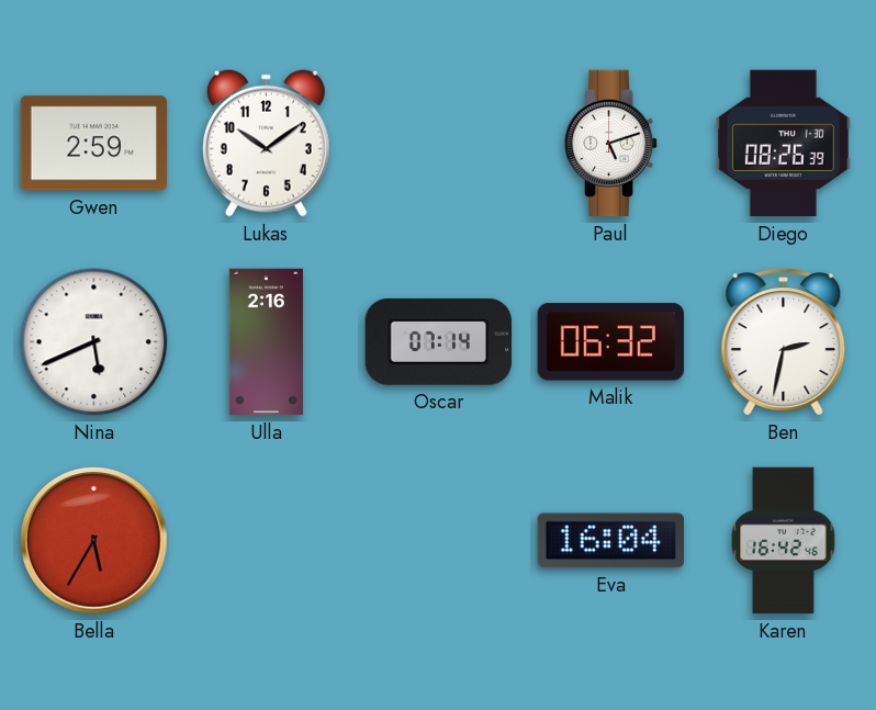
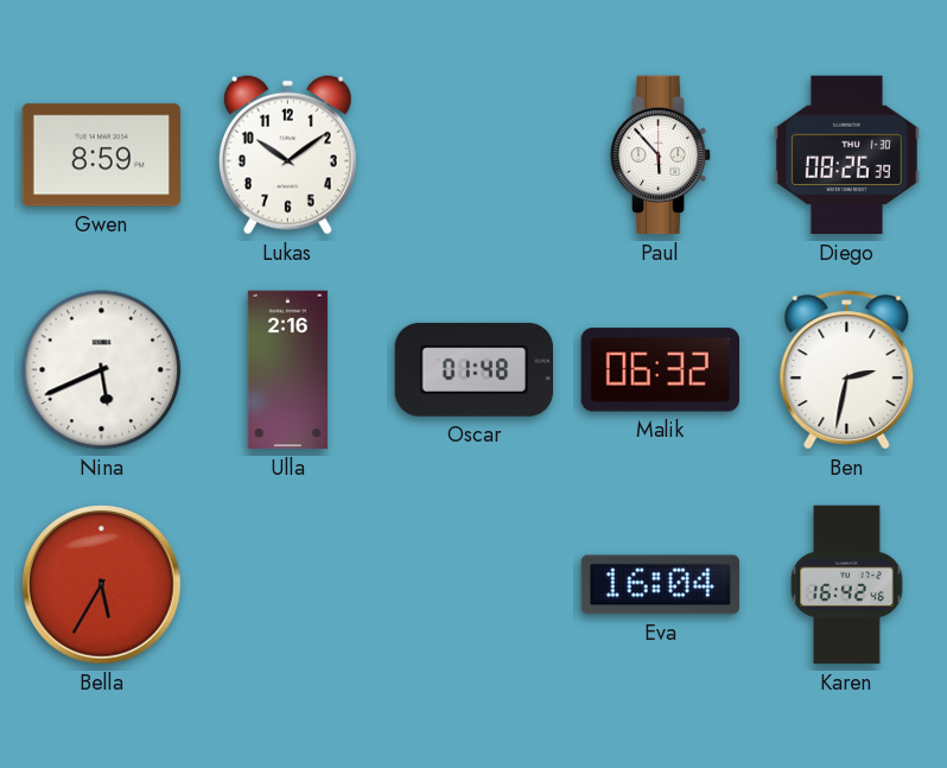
Gwen: 2:59 -> 8:59 (102, 155)
Paul: 5:12 -> 5:53 (661, 155)
Oscar: 07:14 -> 01:48 (474, 369)
